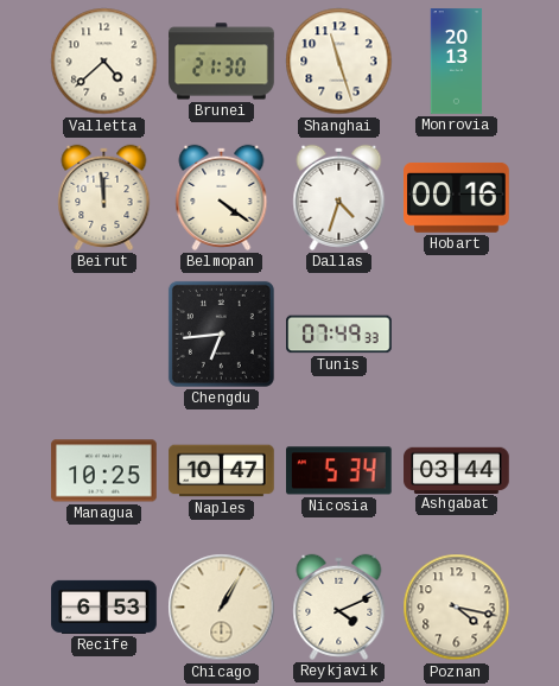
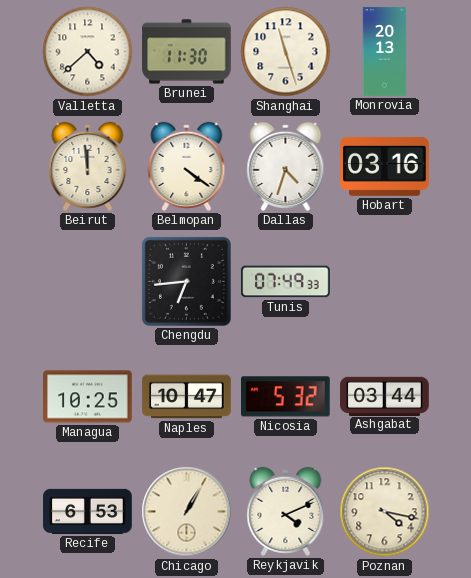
Brunei: 21:30 -> 11:30 (187, 52)
Hobart: 00:16 -> 03:16 (385, 166)
Nicosia: 5:34 -> 5:32 (286, 397)
